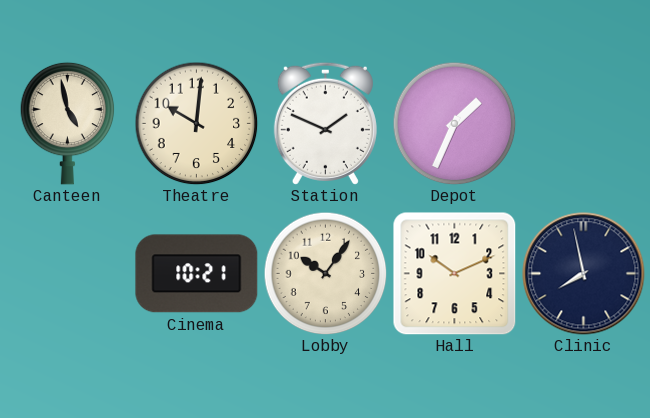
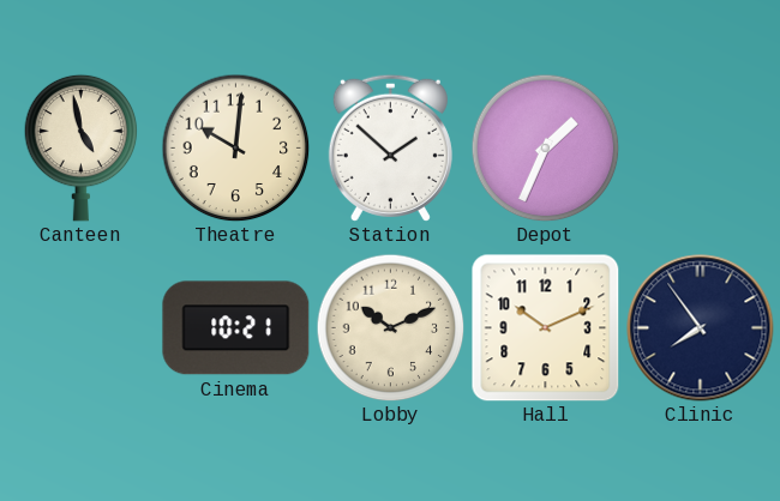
Station: 1:49 -> 1:52 (390, 147)
Lobby: 10:06 -> 10:11 (390, 327)
Clinic: 7:58 -> 7:54 (701, 328)
